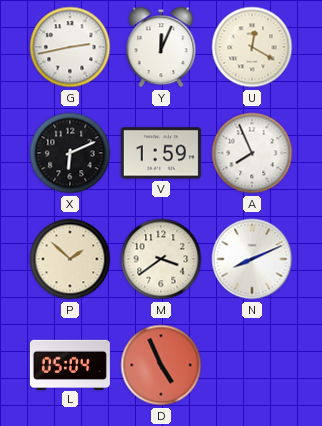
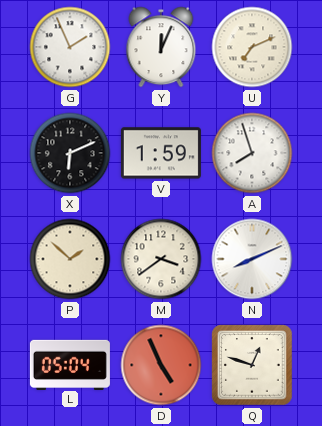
G: 2:43 -> 1:56 (70, 47)
U: 12:20 -> 7:11 (252, 47)
A: 7:56 -> 7:57 (252, 153)
Q: none -> 12:48 (252, 365)
